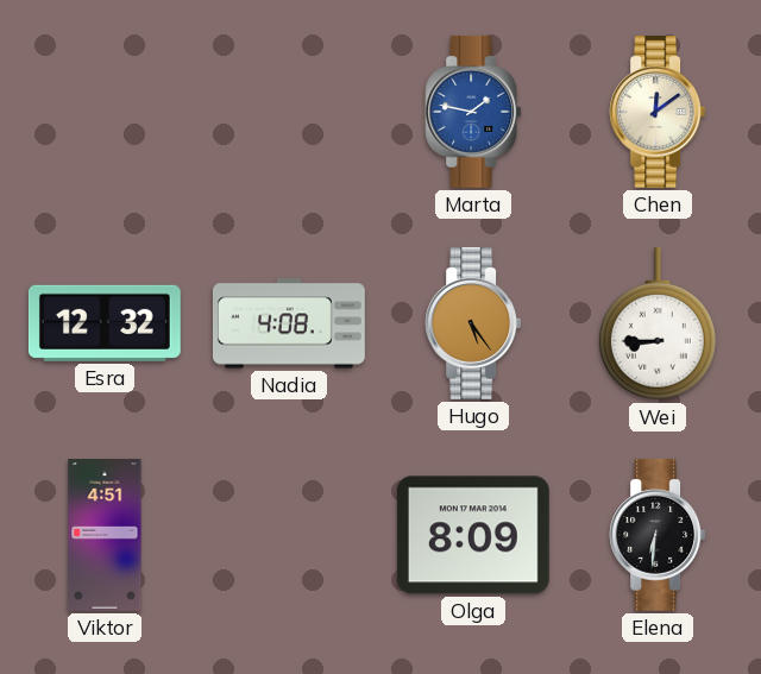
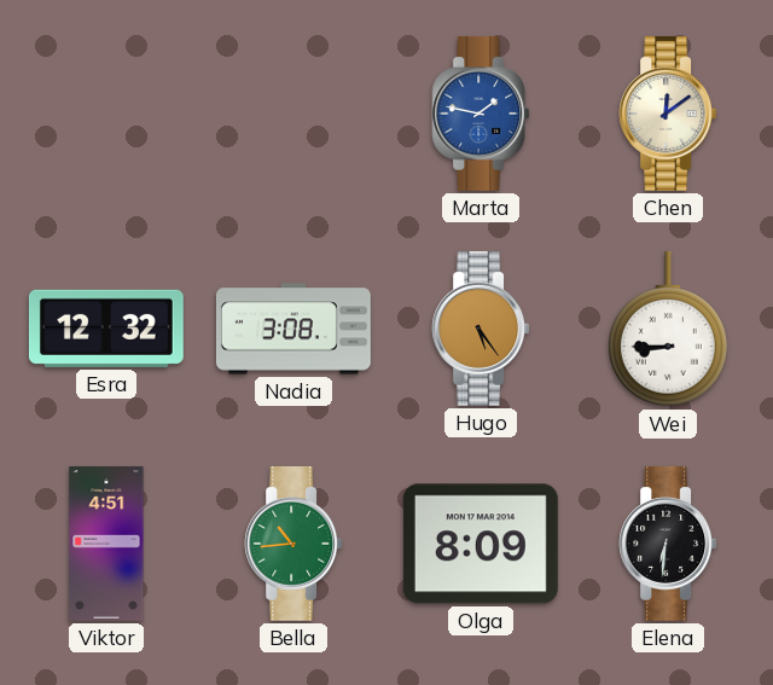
Nadia: 4:08 -> 3:08 (293, 329)
Bella: none -> 10:44 (293, 544)
